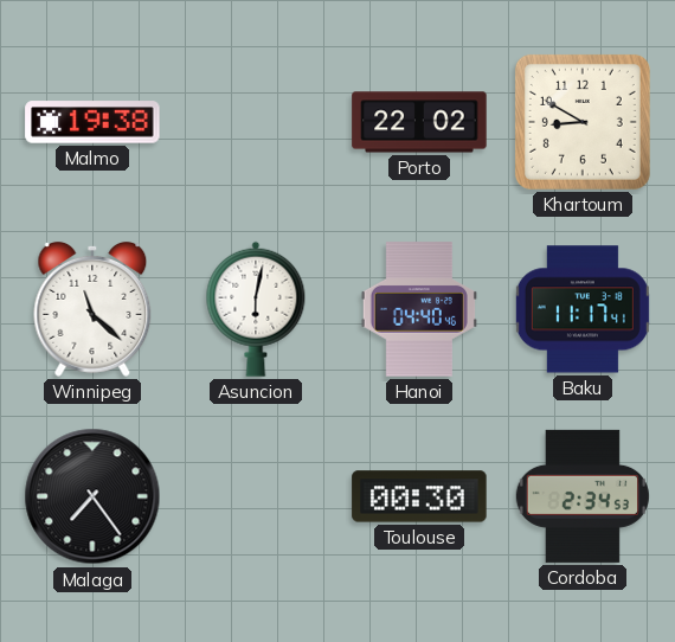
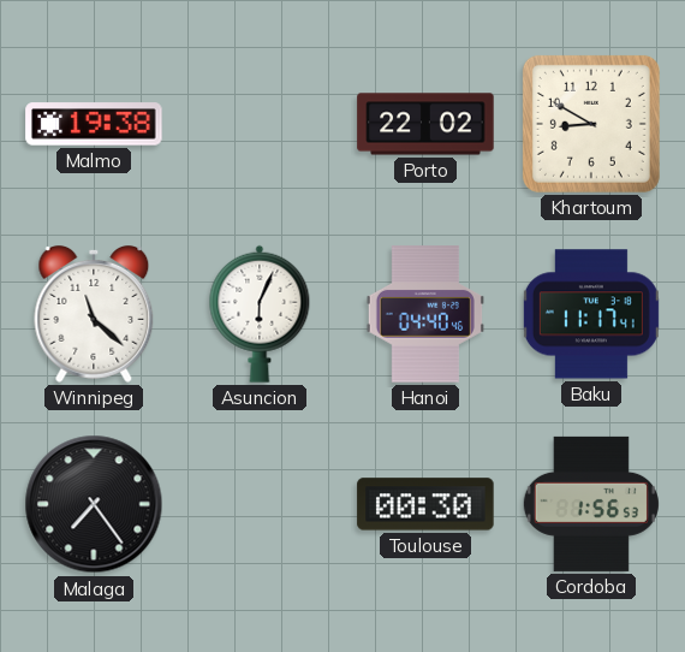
Asuncion: 6:02 -> 6:04 (260, 314)
Cordoba: 2:34 -> 1:56 (591, 504)
